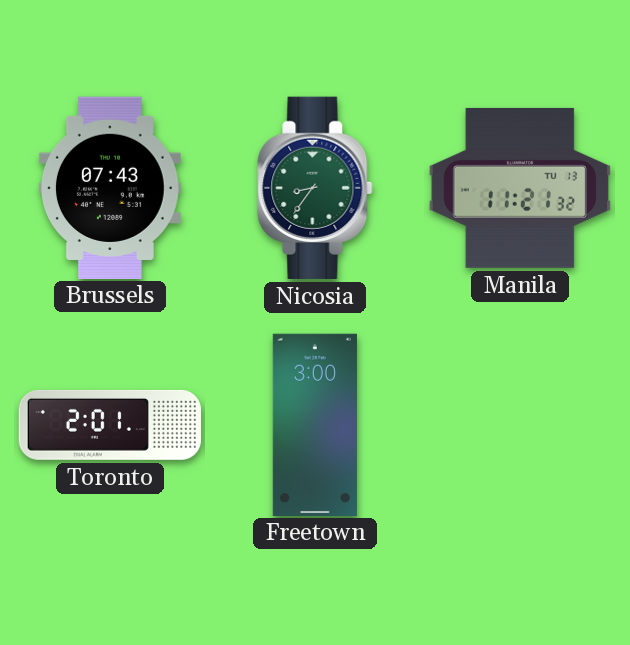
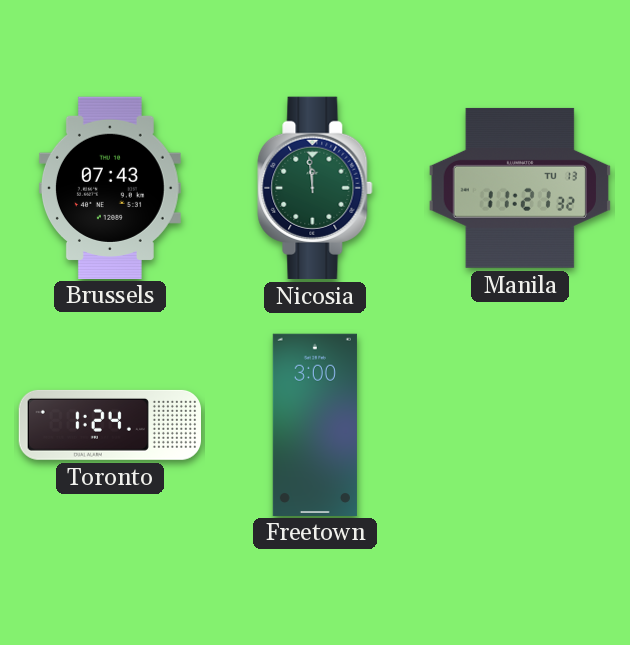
Nicosia: 8:36 -> 11:59 (315, 188)
Toronto: 2:01 -> 1:24 (109, 425)
